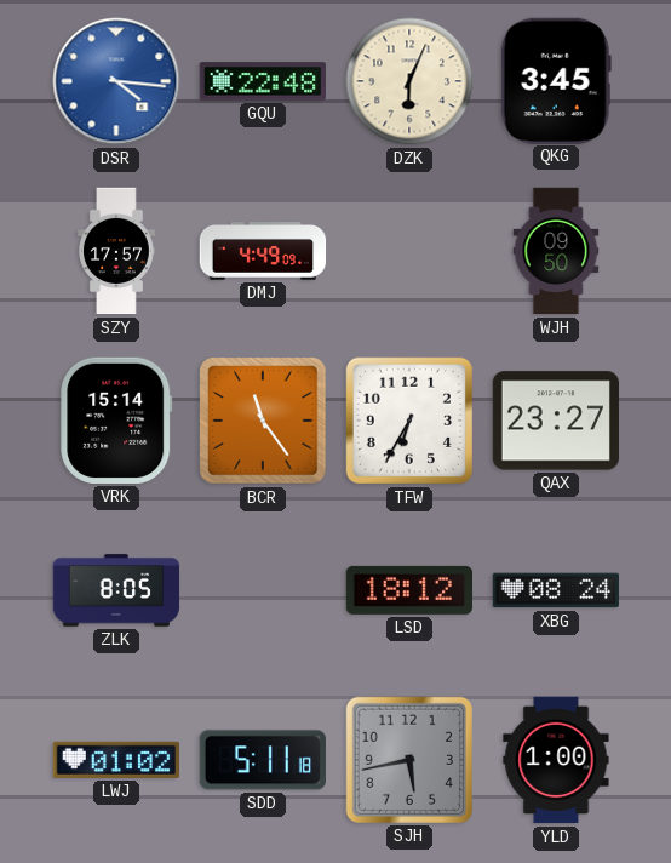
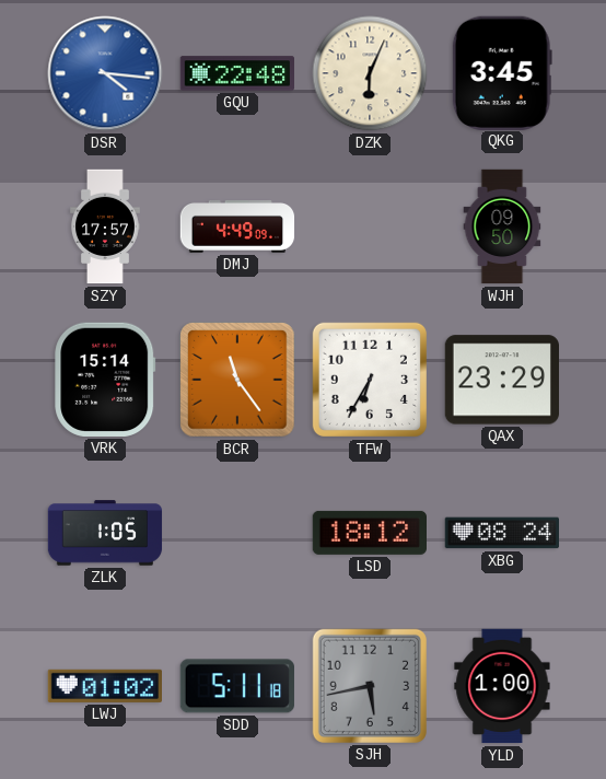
QAX: 23:27 -> 23:29 (501, 380)
ZLK: 8:05 -> 1:05 (105, 533)
